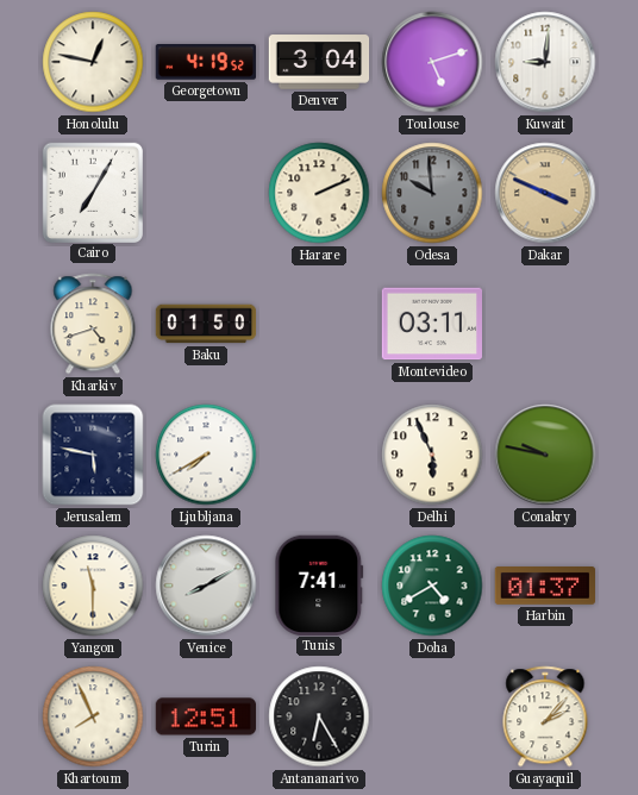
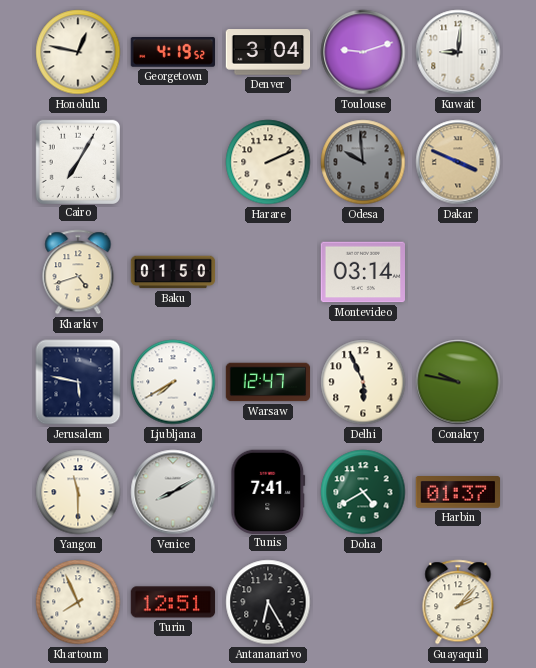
Toulouse: 5:12 -> 9:12 (363, 52)
Montevideo: 03:11 -> 03:14 (362, 272)
Warsaw: none -> 12:47 (268, 382)
